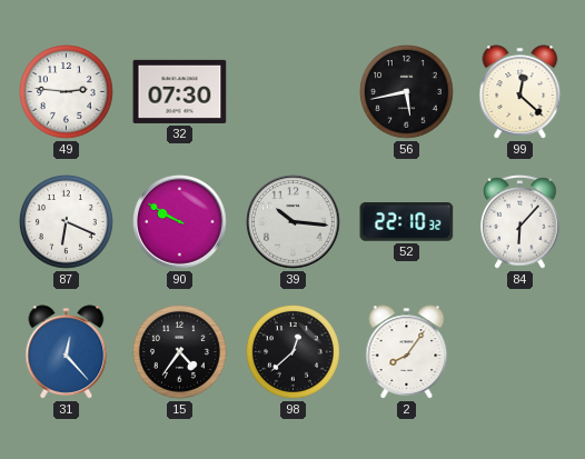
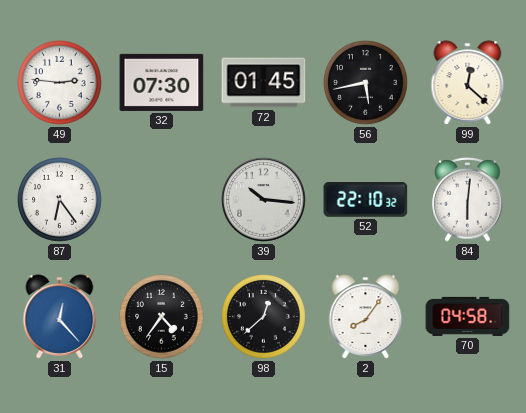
72: none -> 01:45 (264, 83)
87: 6:19 -> 6:24 (60, 200)
90: 9:50 -> none (180, 222)
84: 6:07 -> 6:01 (468, 200)
70: none -> 04:58 (468, 316)
